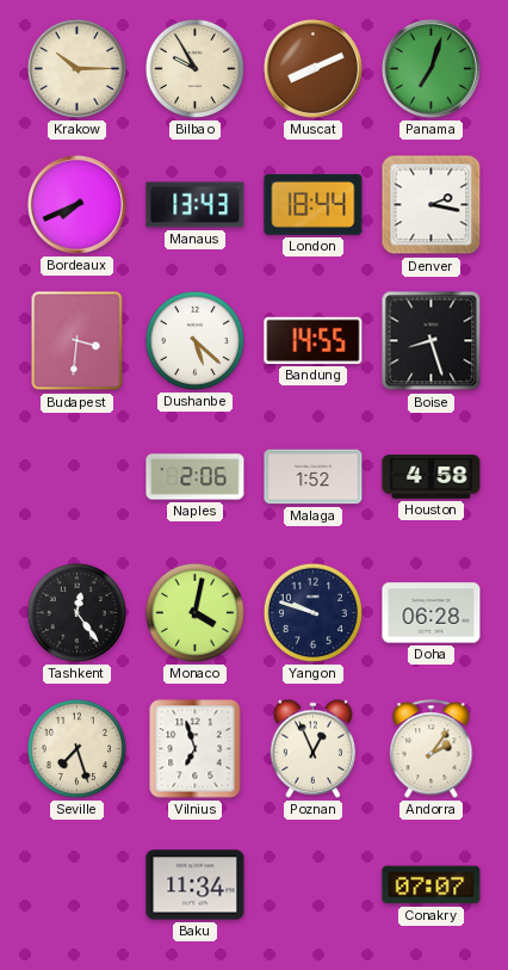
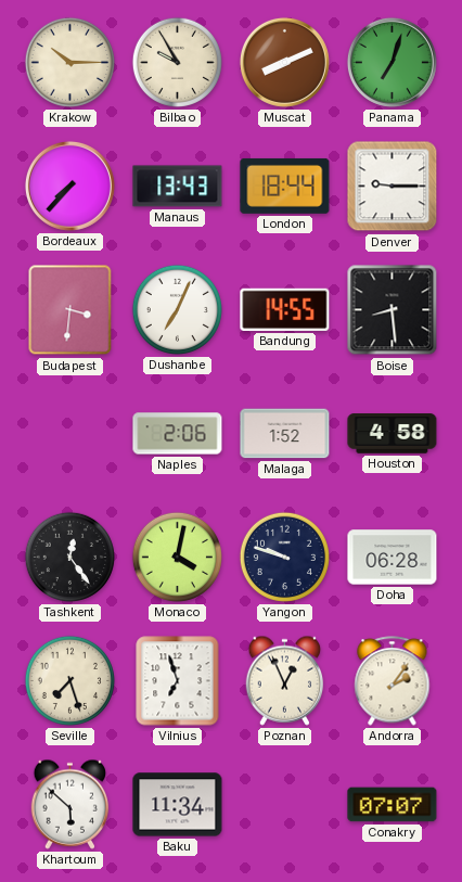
Bordeaux: 7:41 -> 7:37 (69, 186)
Denver: 2:17 -> 9:15 (393, 187)
Dushanbe: 5:22 -> 7:04 (177, 309)
Boise: 8:27 -> 8:29 (393, 310)
Khartoum: none -> 5:52 (70, 804)
